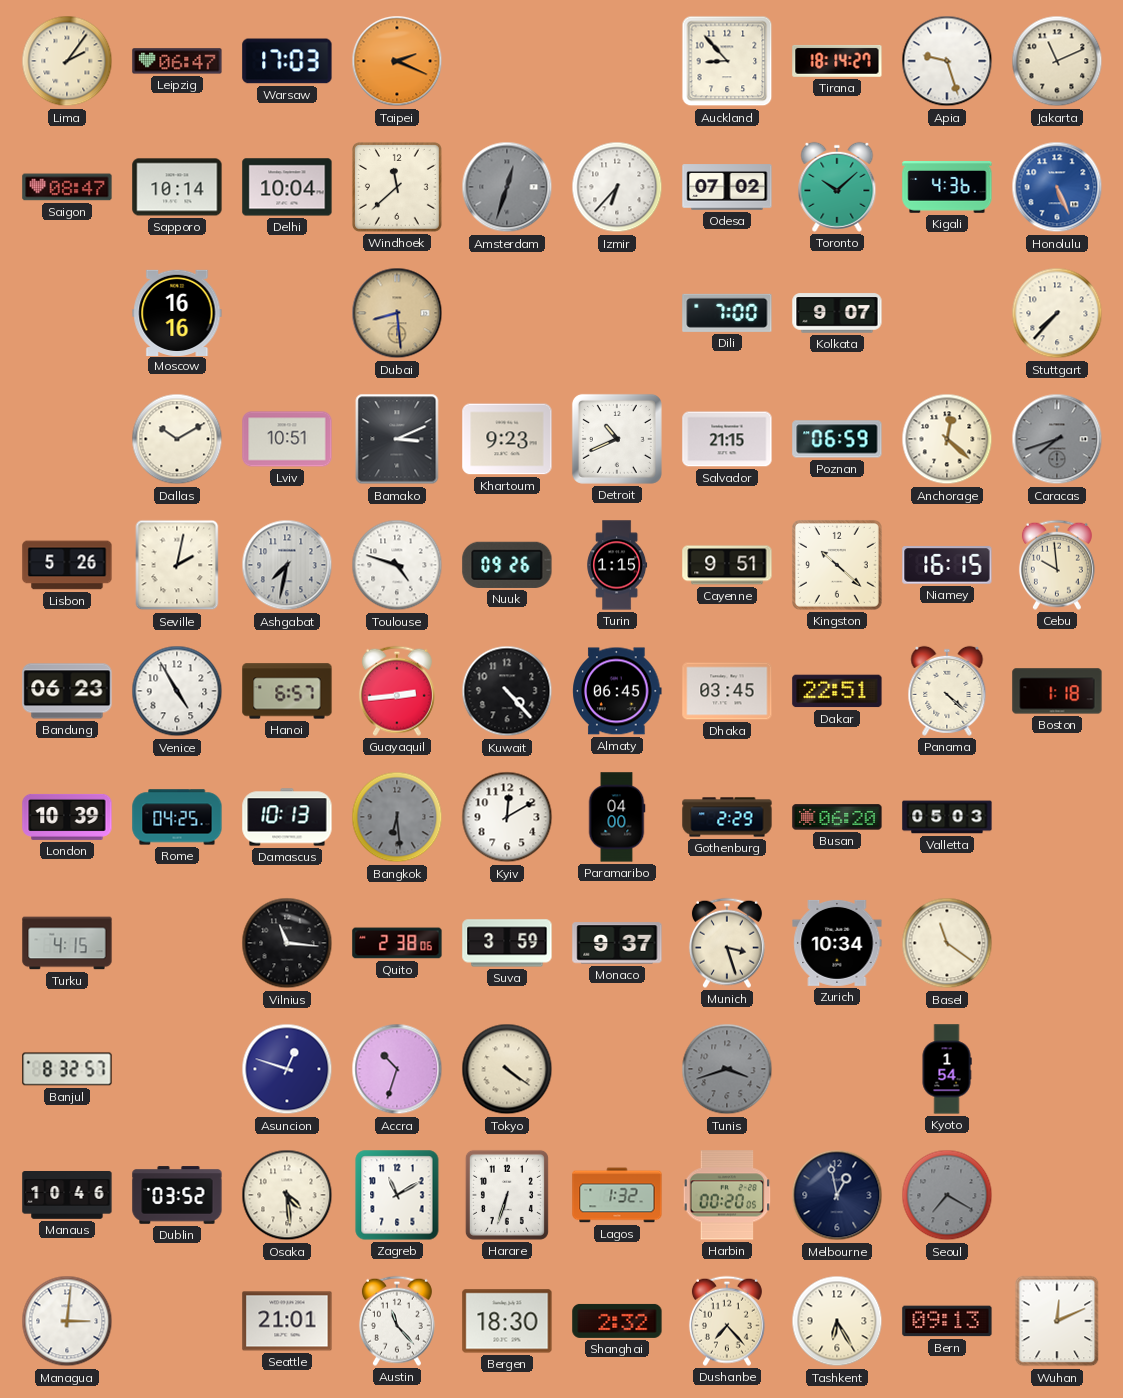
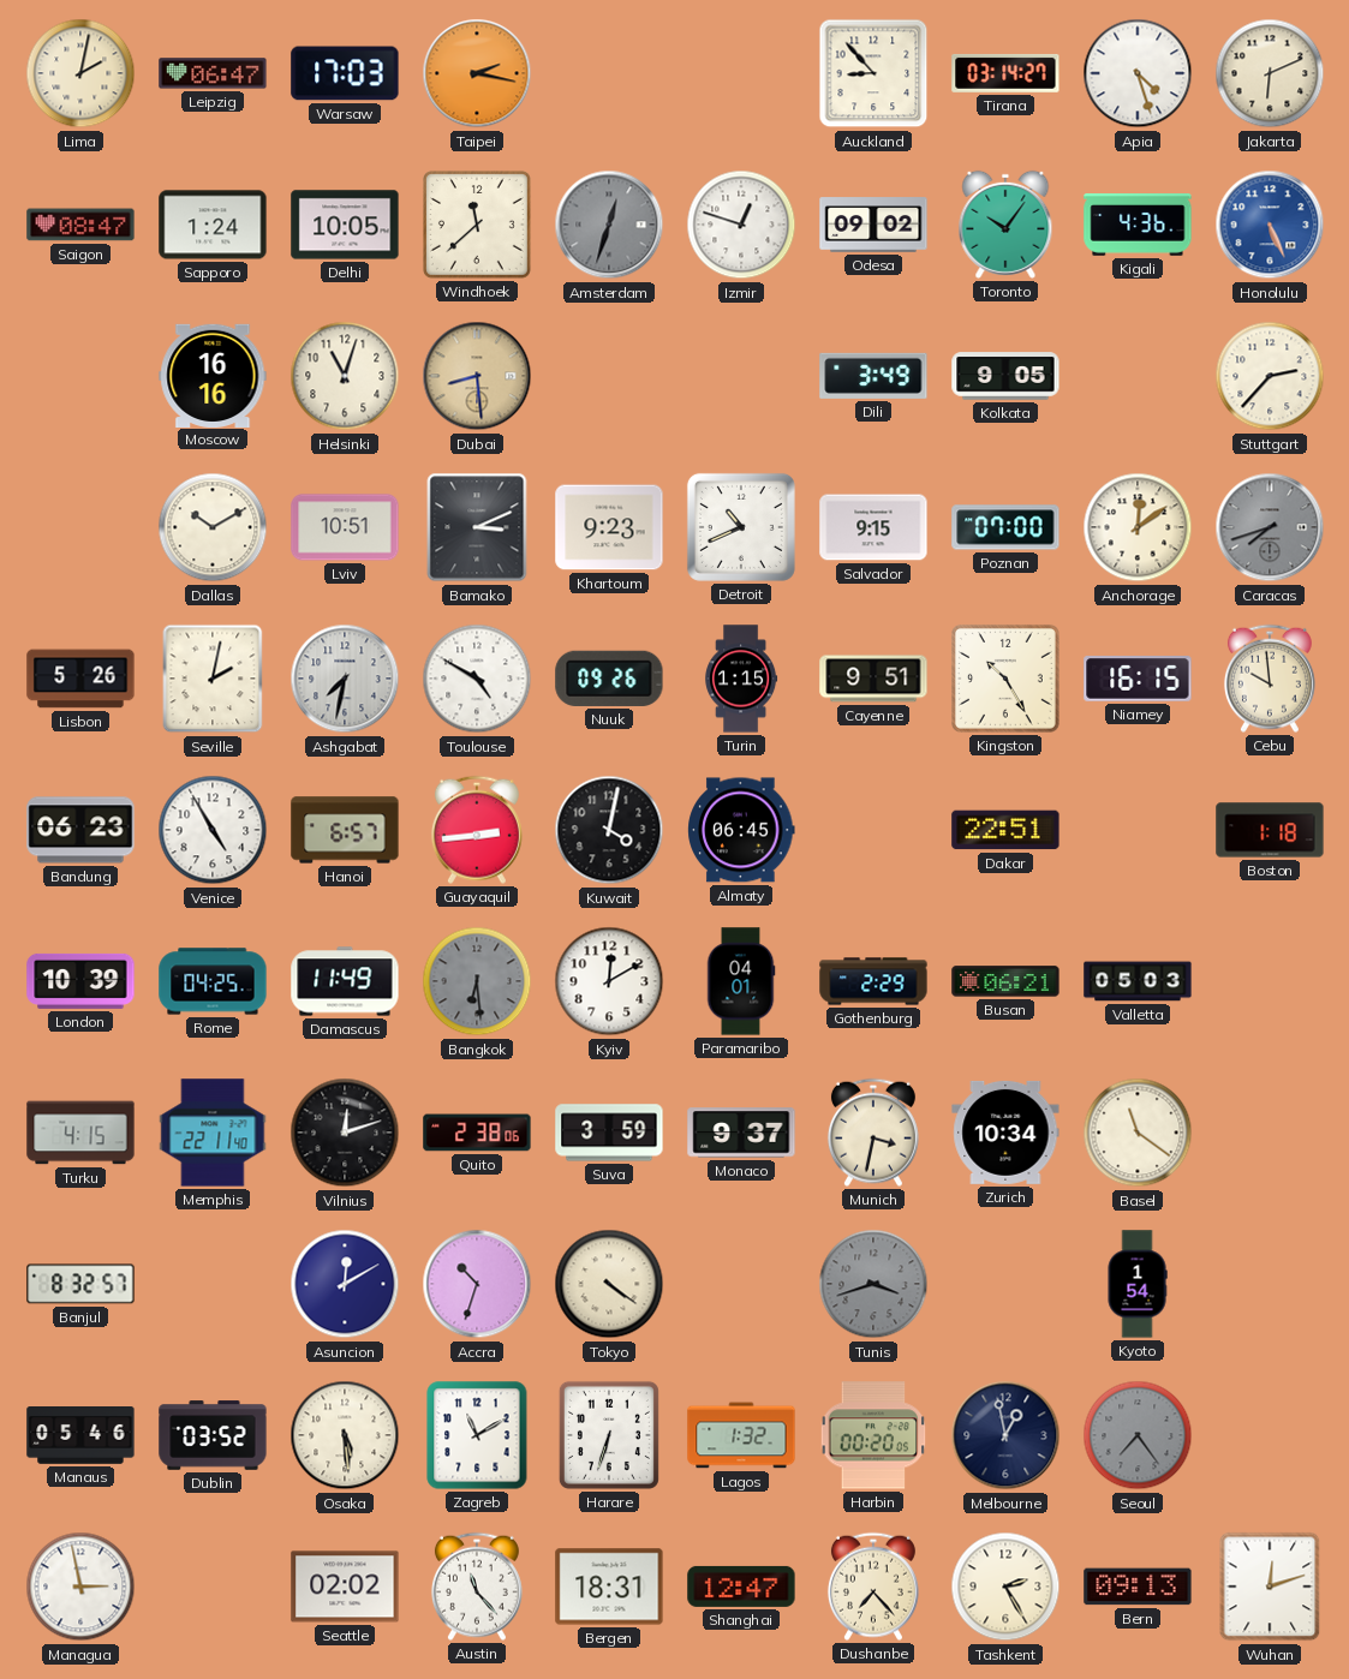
Lima: 2:06 -> 2:02 (80, 73)
Taipei: 2:19 -> 2:17 (477, 73)
Tirana: 18:14 -> 03:14 (1005, 73)
Apia: 9:27 -> 4:27 (1138, 73)
Jakarta: 11:11 -> 6:11 (1270, 73)
Sapporo: 10:14 -> 1:24 (213, 225)
Delhi: 10:04 -> 10:05 (345, 225)
Izmir: 6:37 -> 12:48 (741, 225)
Odesa: 07:02 -> 09:02 (873, 225)
Toronto: 10:08 -> 10:06 (1005, 225)
Helsinki: none -> 11:03 (345, 376)
Dili: 7:00 -> 3:49 (873, 376)
Kolkata: 9:07 -> 9:05 (1005, 376)
Stuttgart: 7:37 -> 2:37 (1270, 376)
Salvador: 21:15 -> 9:15 (873, 527)
Poznan: 06:59 -> 07:00 (1005, 527)
Anchorage: 12:22 -> 12:09 (1138, 527)
Toulouse: 4:48 -> 4:50 (477, 679)
Kingston: 10:22 -> 10:25 (1005, 679)
Kuwait: 4:23 -> 4:02 (609, 830)
Dhaka: 03:45 -> none (727, 691)
Panama: 4:22 -> none (947, 691)
Damascus: 10:13 -> 11:49 (345, 981)
Paramaribo: 04:00 -> 04:01 (741, 981)
Busan: 06:20 -> 06:21 (1005, 981)
Memphis: none -> 22:11 (213, 1133)
Vilnius: 11:16 -> 12:12 (345, 1133)
Munich: 3:27 -> 3:32 (873, 1133)
Asuncion: 12:48 -> 12:10 (345, 1284)
Manaus: 10:46 -> 05:46 (80, 1436)
Osaka: 4:29 -> 5:29 (345, 1435)
Seoul: 7:20 -> 7:24 (1138, 1435)
Managua: 3:01 -> 2:58 (80, 1587)
Seattle: 21:01 -> 02:02 (345, 1587)
Bergen: 18:30 -> 18:31 (609, 1587)
Shanghai: 2:32 -> 12:47 (741, 1587)
Tashkent: 6:25 -> 2:25 (1005, 1587)
Wuhan: 12:11 -> 12:12 (1270, 1587)
